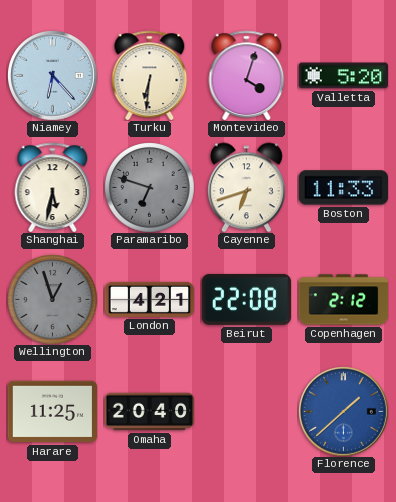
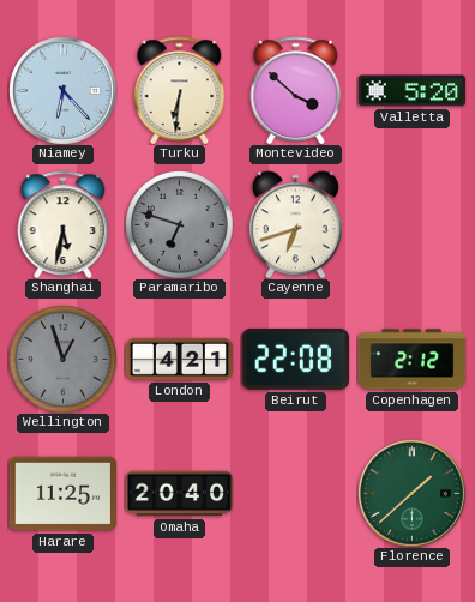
Montevideo: 4:03 -> 3:52 (296, 90)
Boston: 11:33 -> none (343, 188)
Florence dial: blue -> green (413, 494)
